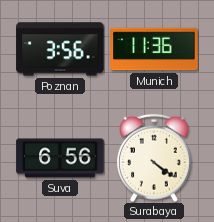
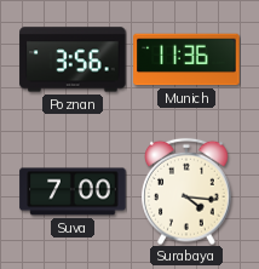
Suva: 6:56 -> 7:00 (73, 191)
Surabaya: 4:21 -> 4:16 (186, 191)
